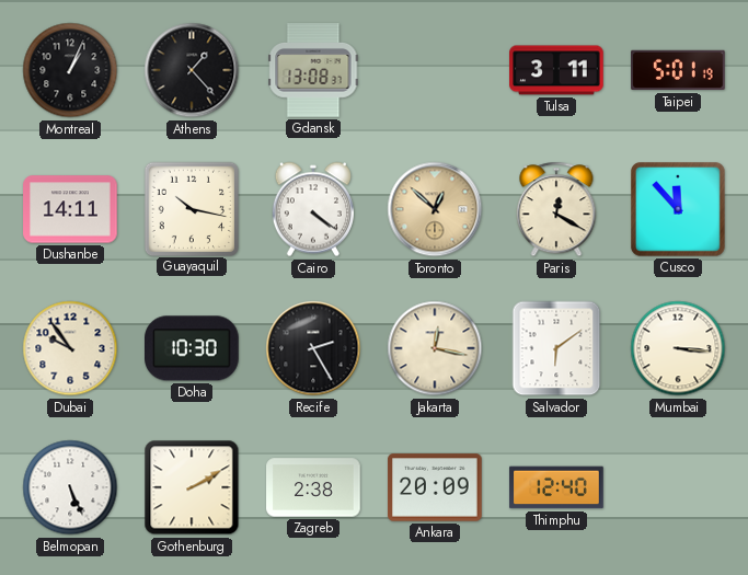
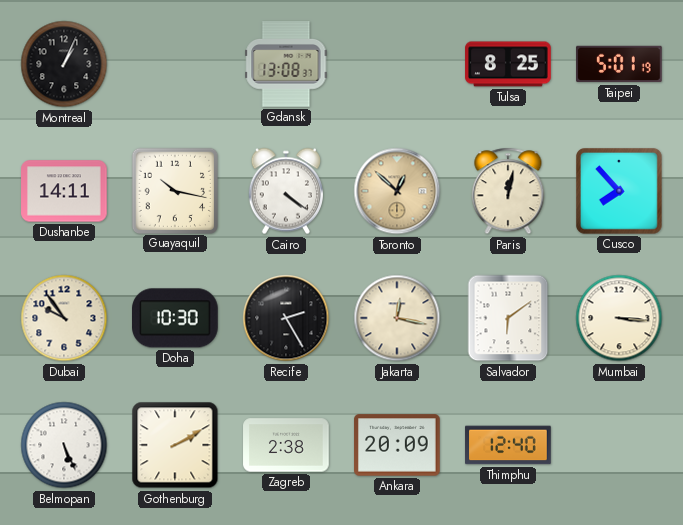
Athens: 1:23 -> none (192, 70)
Tulsa: 3:11 -> 8:25 (508, 64)
Paris: 12:20 -> 12:02 (508, 191)
Cusco: 11:53 -> 7:53 (620, 192)
